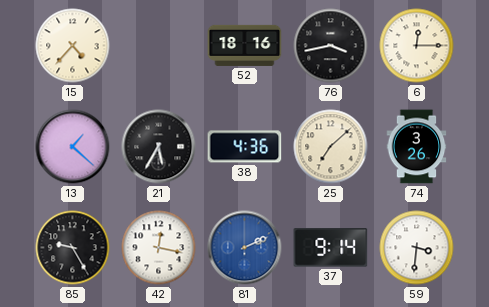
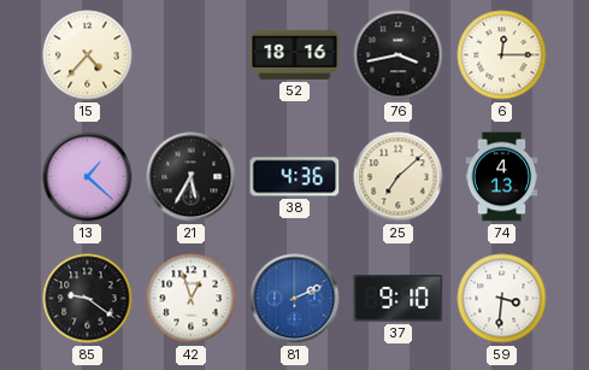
74: 3:26 -> 4:13 (502, 177)
85: 9:25 -> 9:21 (88, 299)
42: 12:17 -> 12:57 (192, 299)
37: 9:14 -> 9:10 (399, 299)
